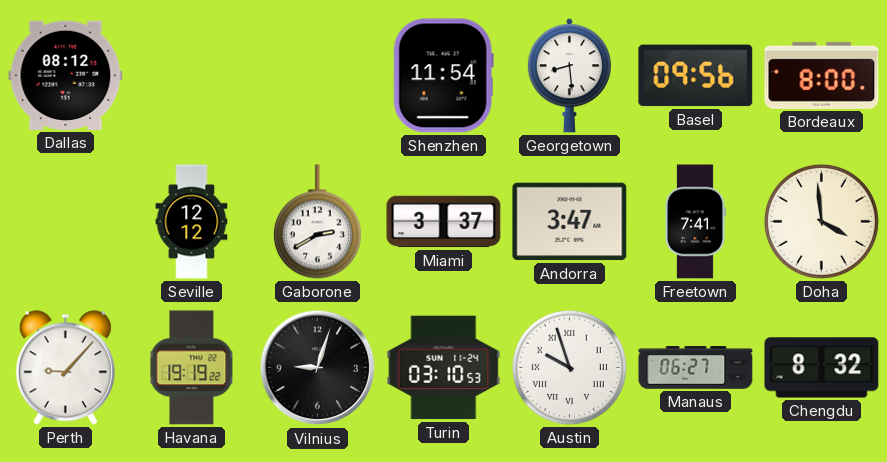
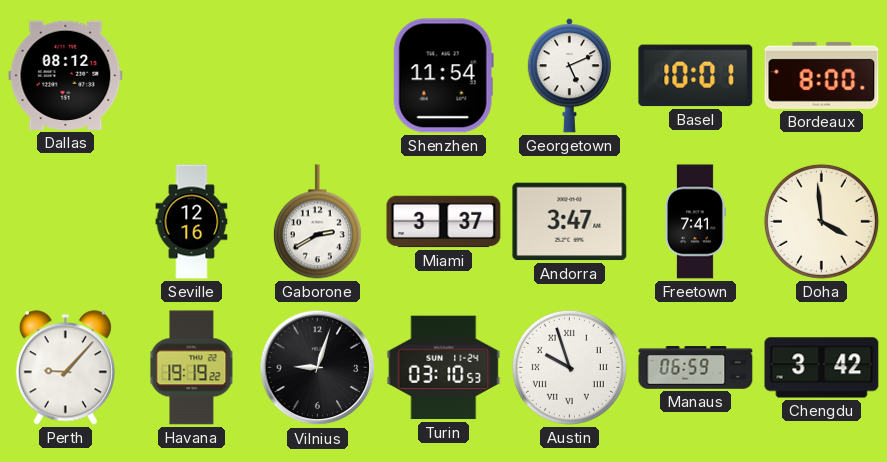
Georgetown: 8:29 -> 5:11 (569, 76)
Basel: 09:56 -> 10:01 (696, 76)
Seville: 12:12 -> 12:16 (192, 222)
Manaus: 06:27 -> 06:59 (696, 368)
Chengdu: 8:32 -> 3:42 (822, 368)
